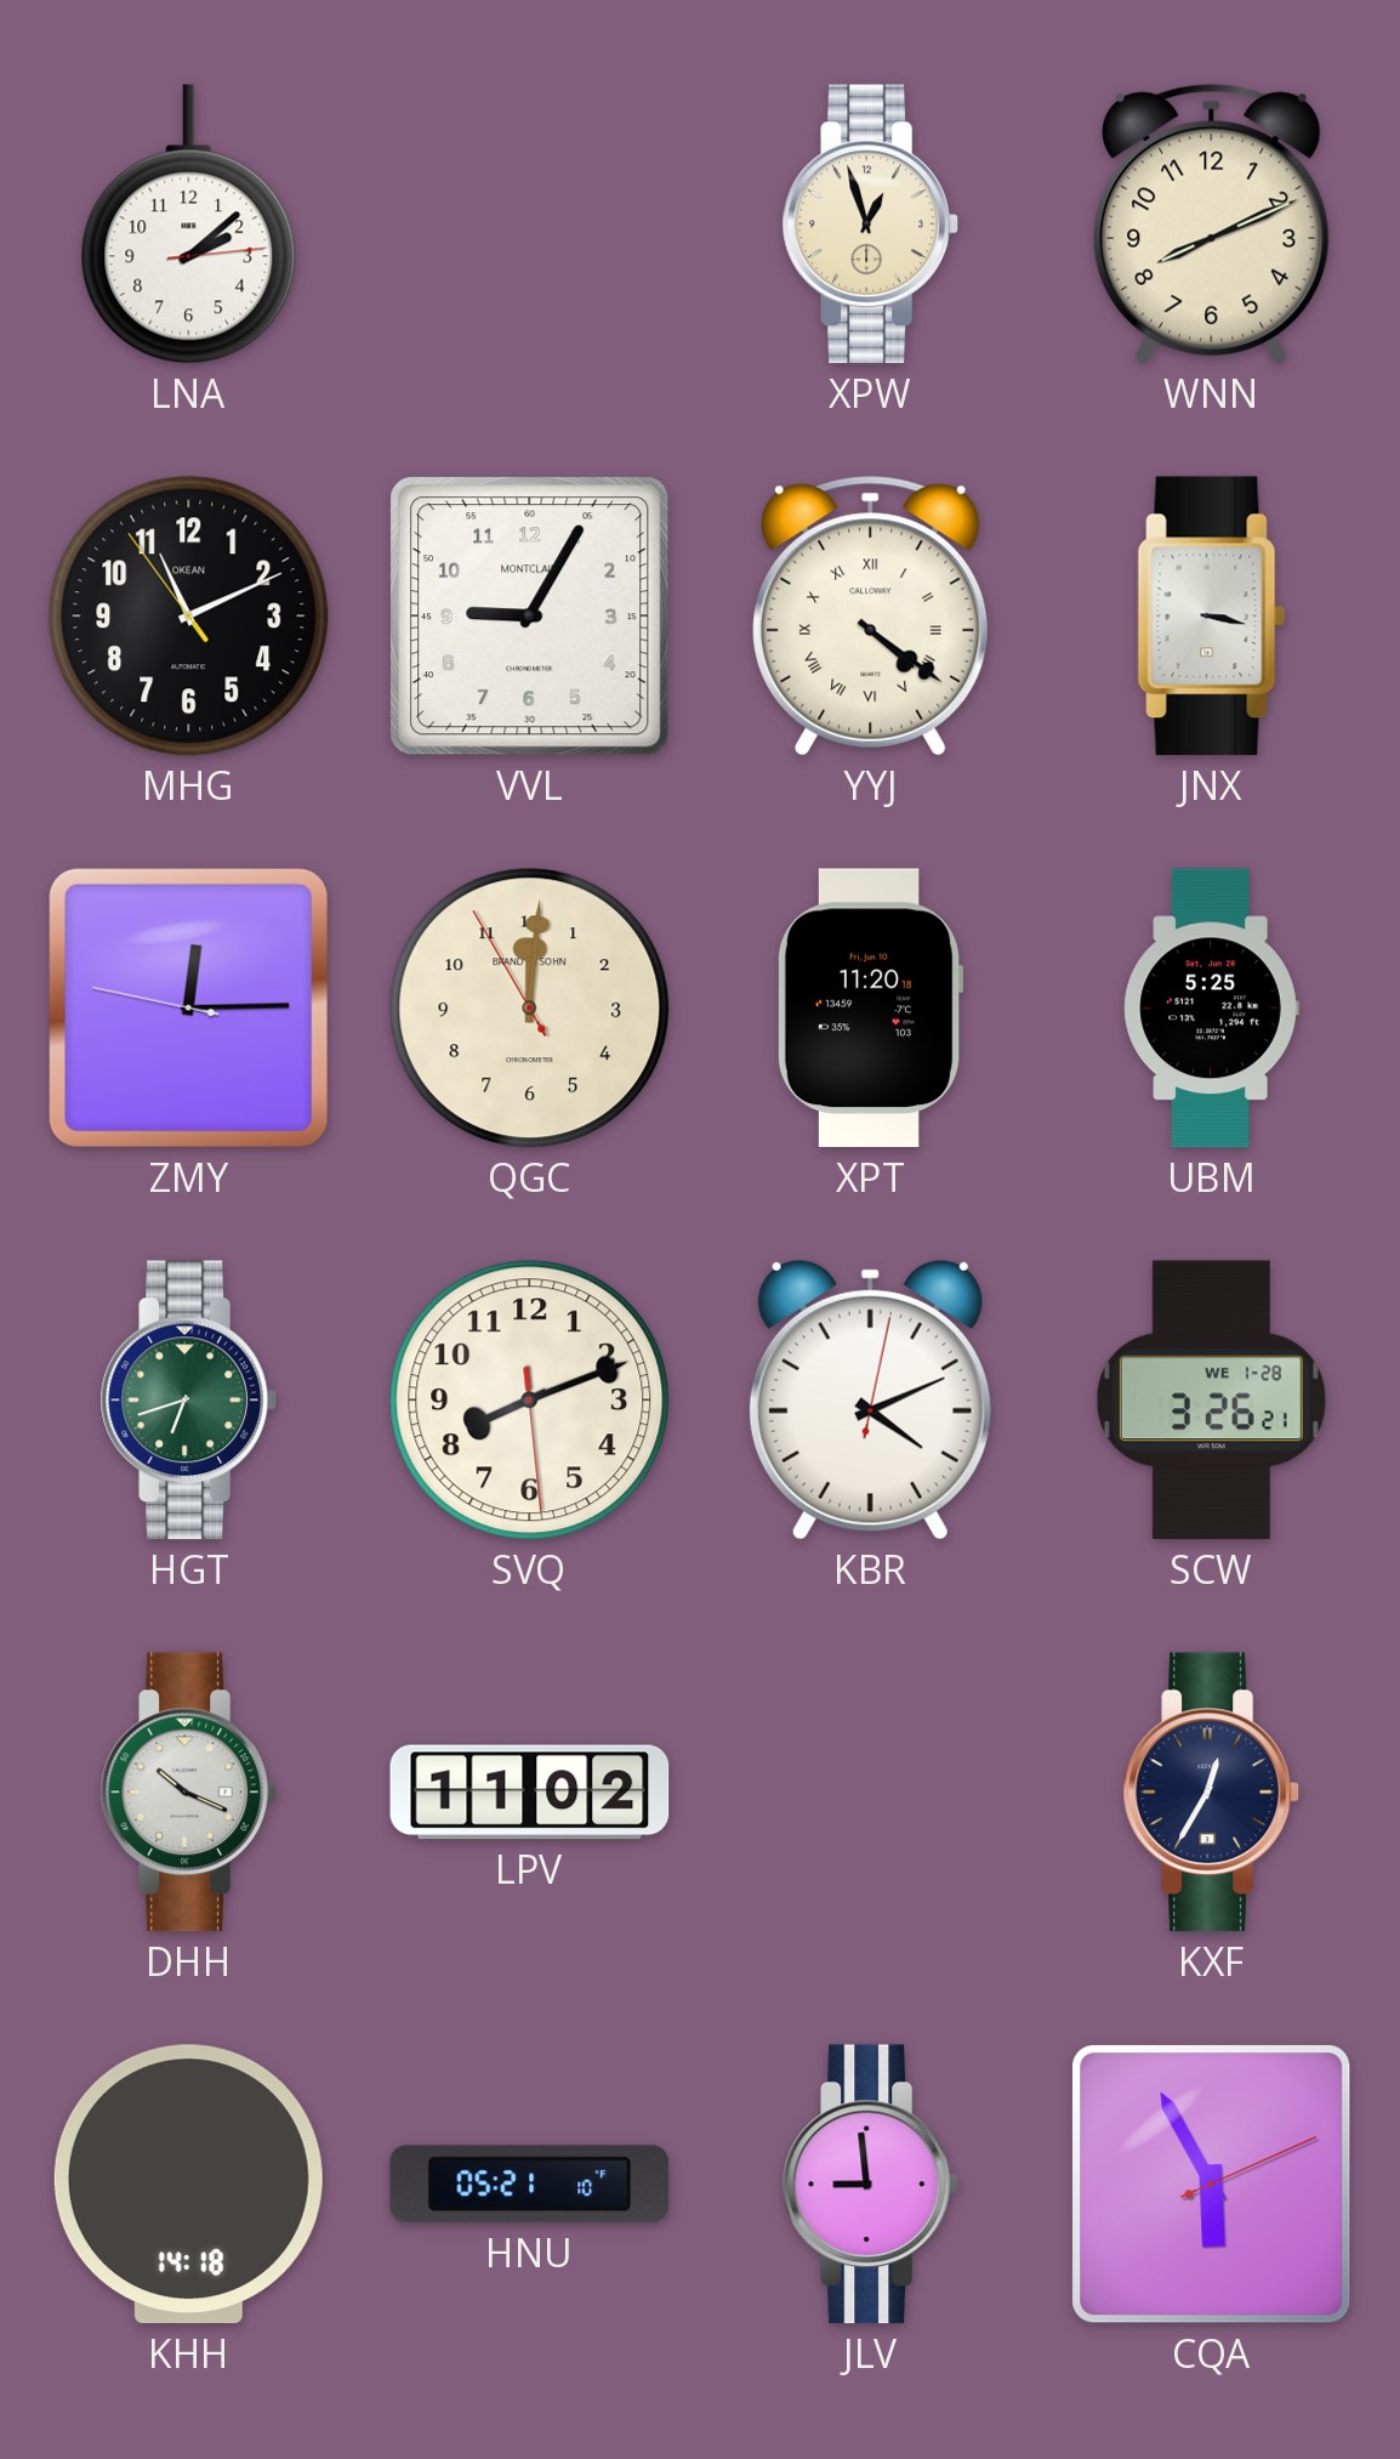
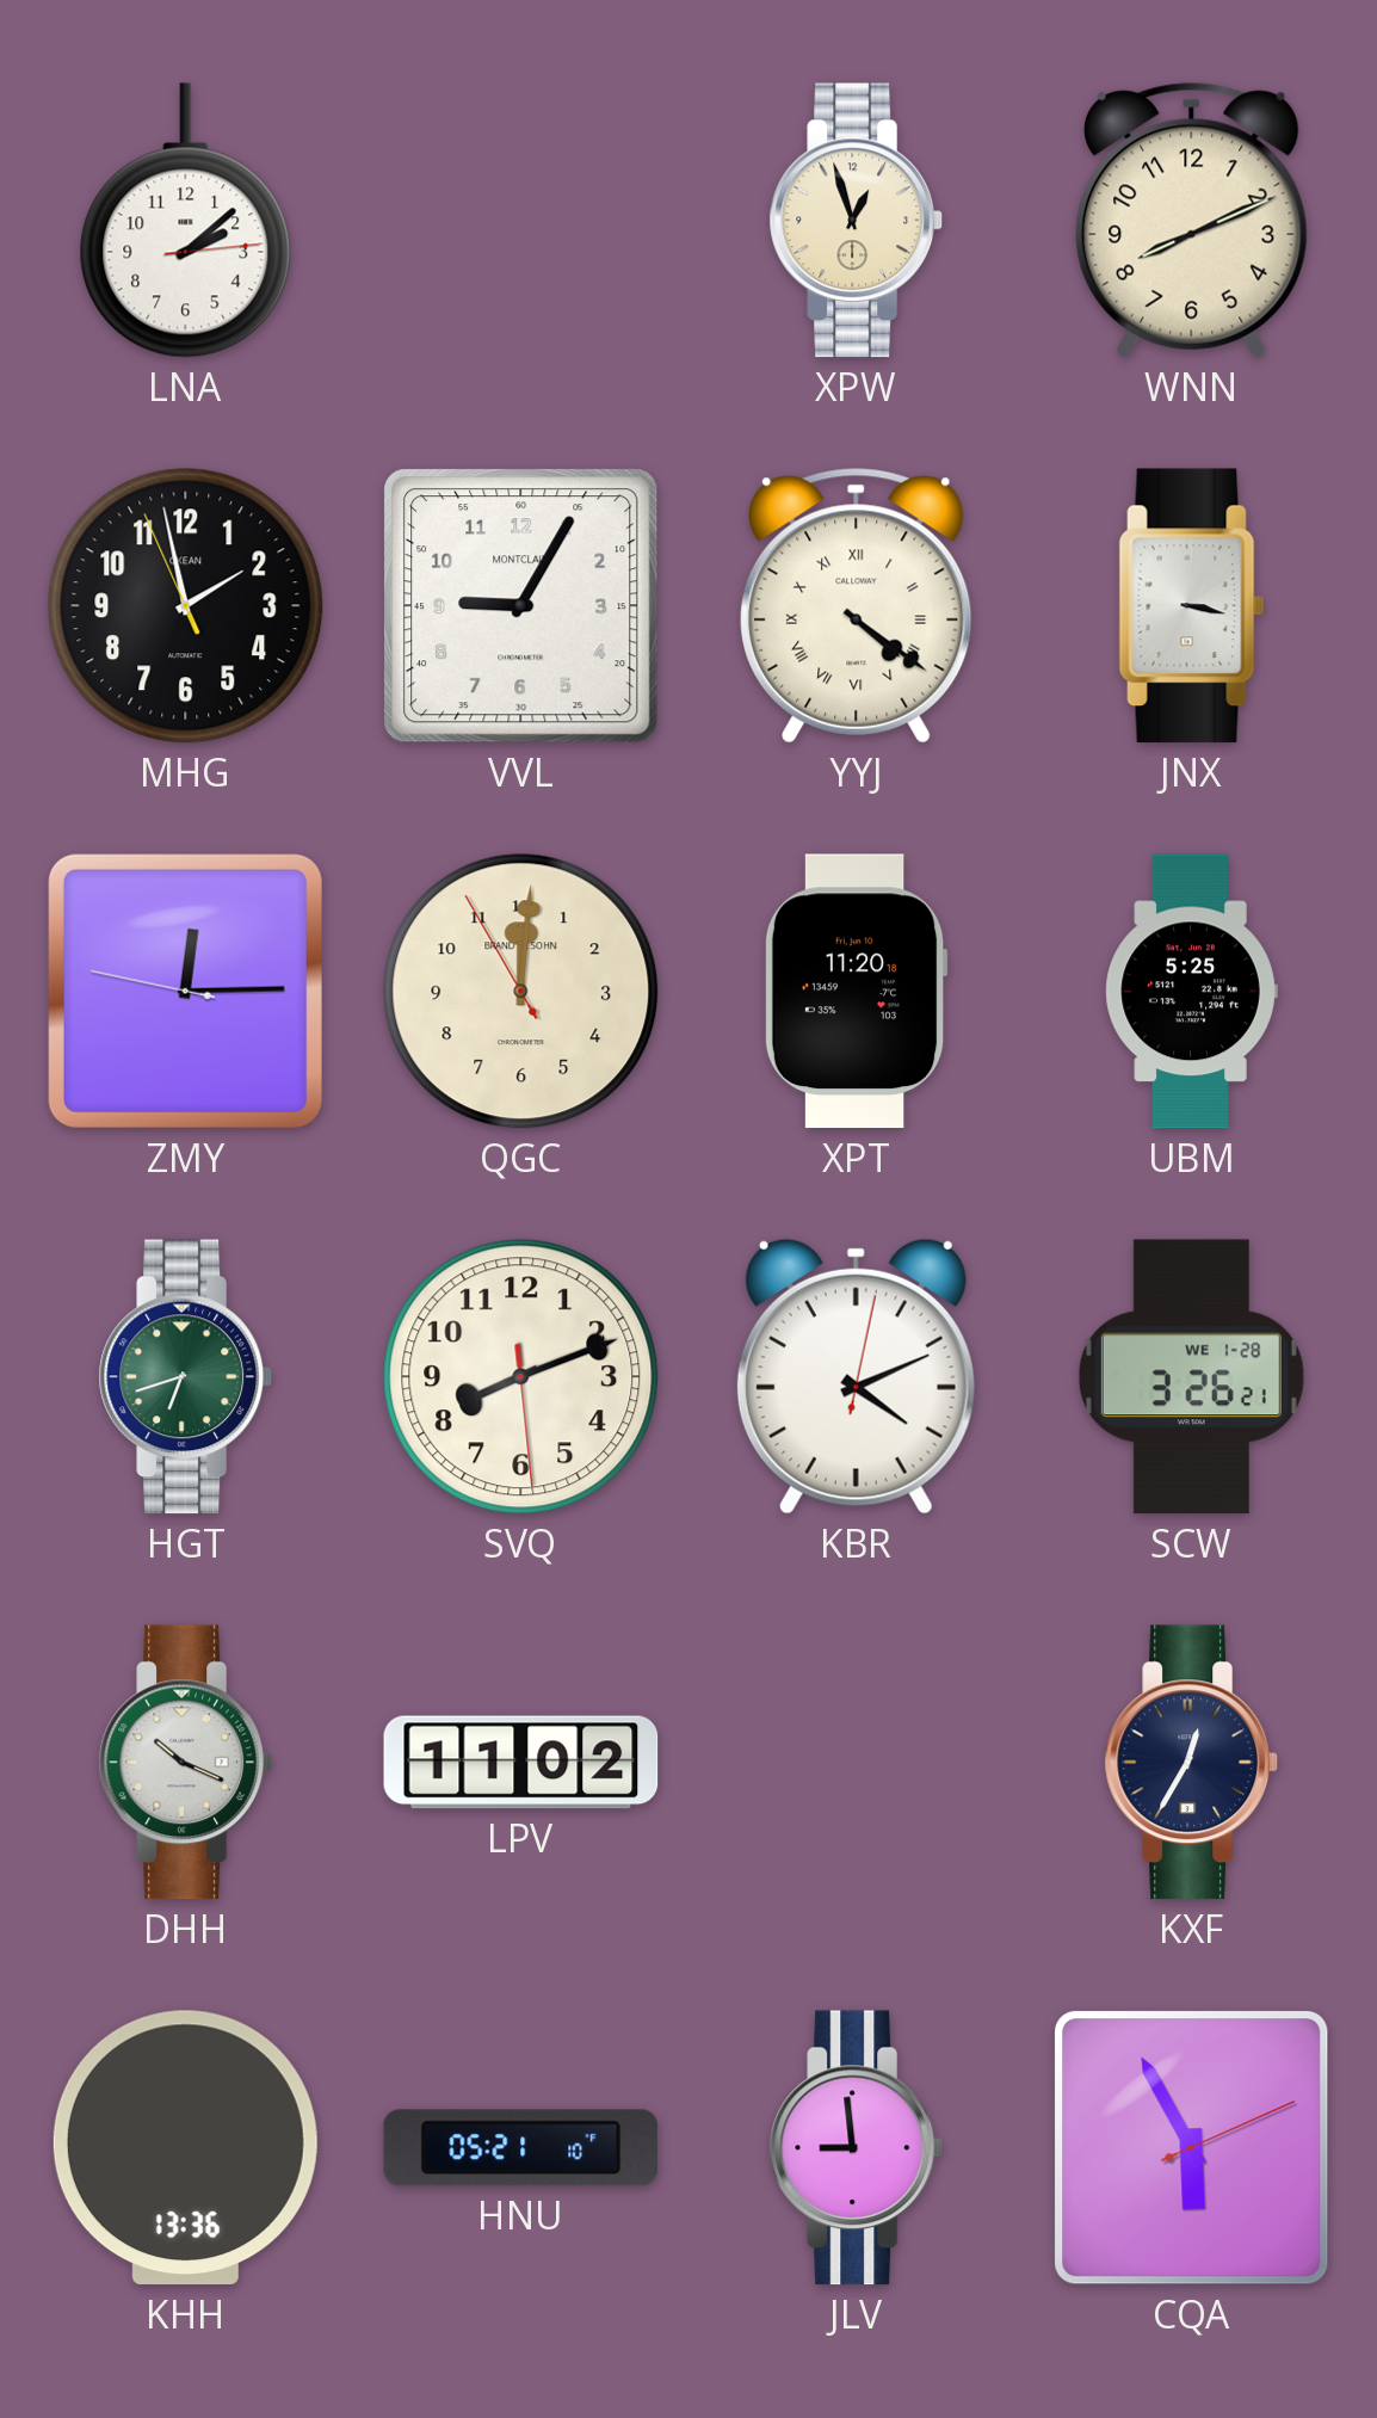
MHG: 11:10 -> 1:57 (186, 606)
KHH: 14:18 -> 13:36 (185, 2148)
